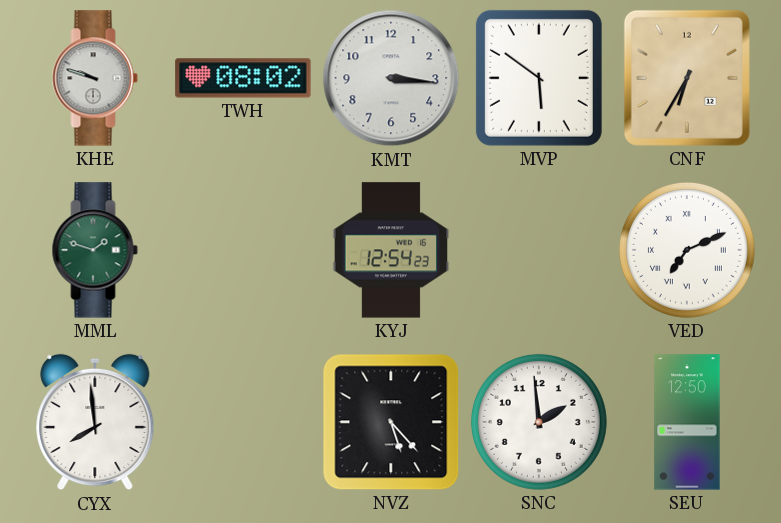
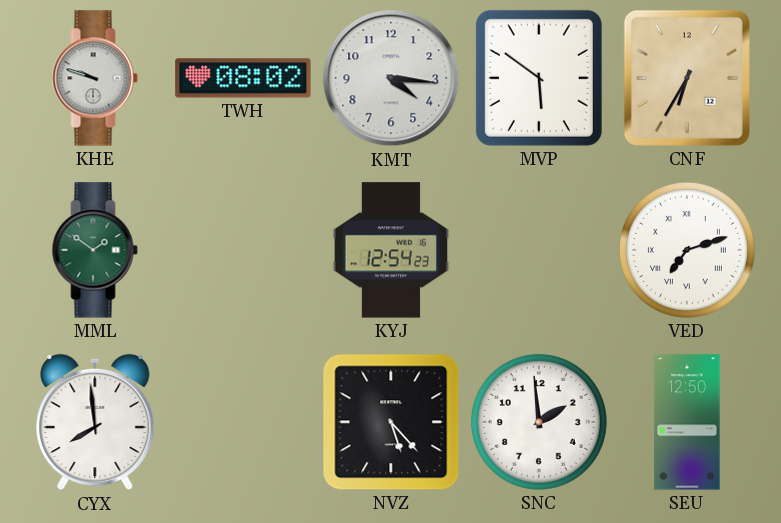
KMT: 3:16 -> 4:16 (391, 78)
MML: 1:48 -> 1:51 (95, 250)
VED: 7:11 -> 7:12 (687, 250)
